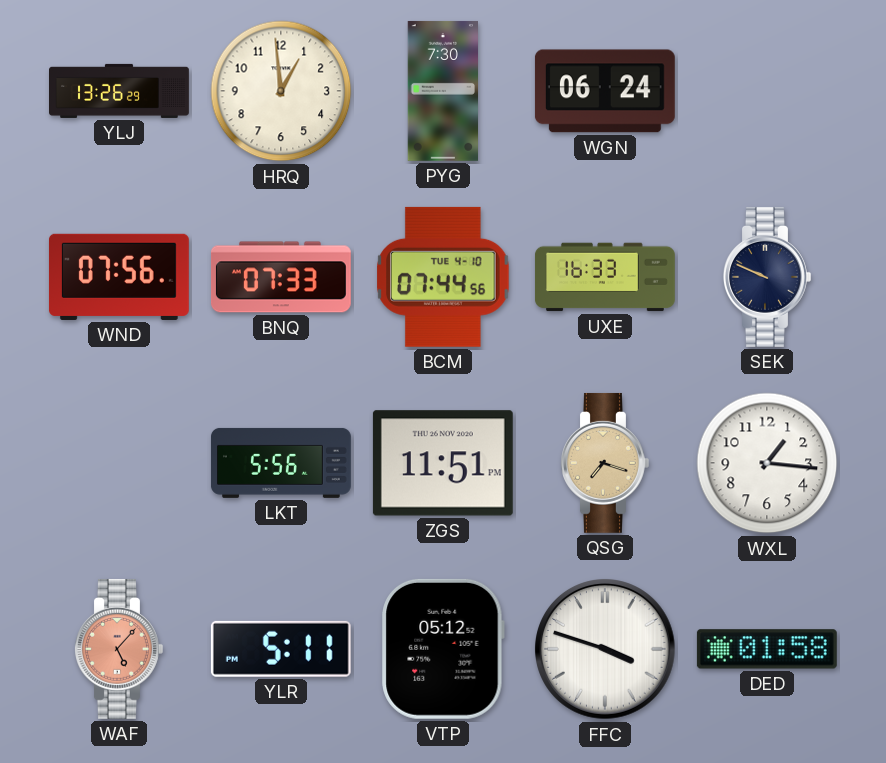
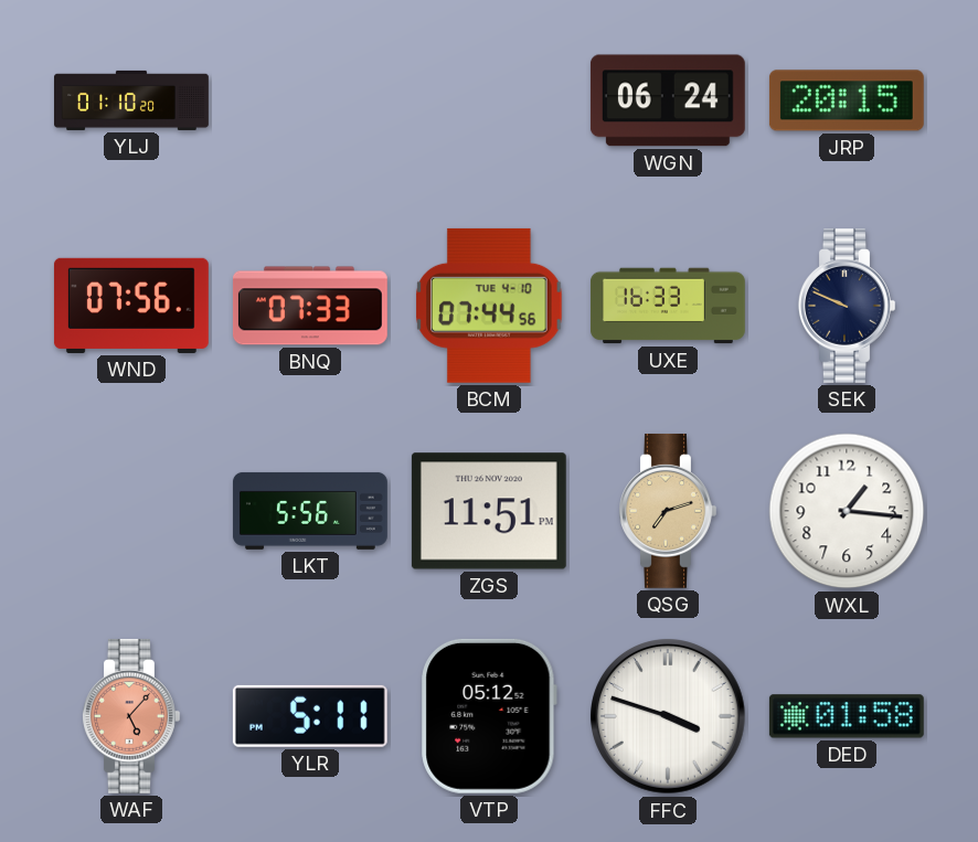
YLJ: 13:26 -> 01:10 (132, 100)
HRQ: 12:59 -> none (281, 91)
PYG: 7:30 -> none (443, 91)
JRP: none -> 20:15 (847, 100)
QSG: 7:18 -> 7:12 (668, 511)
